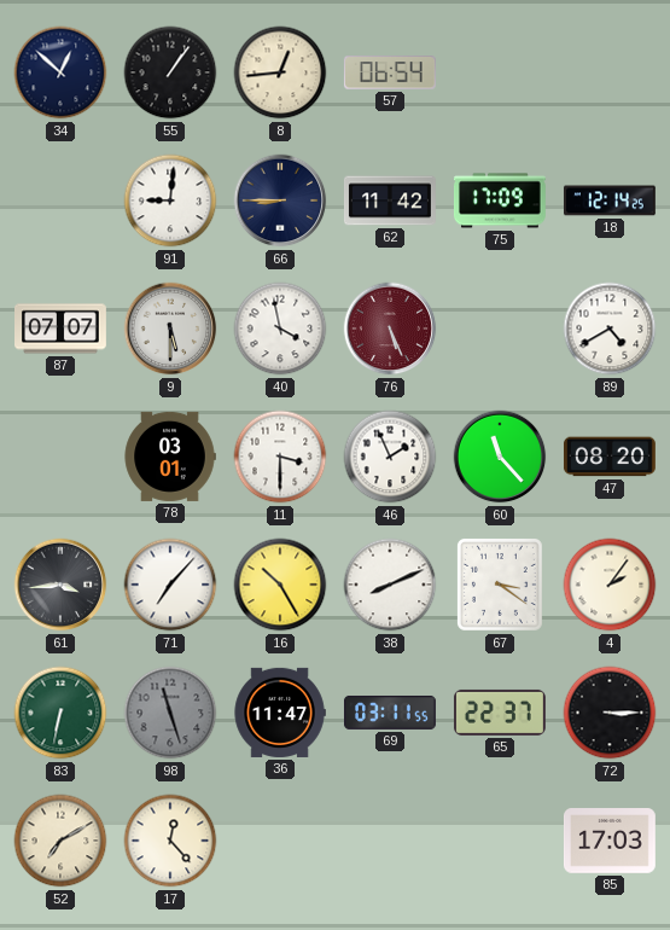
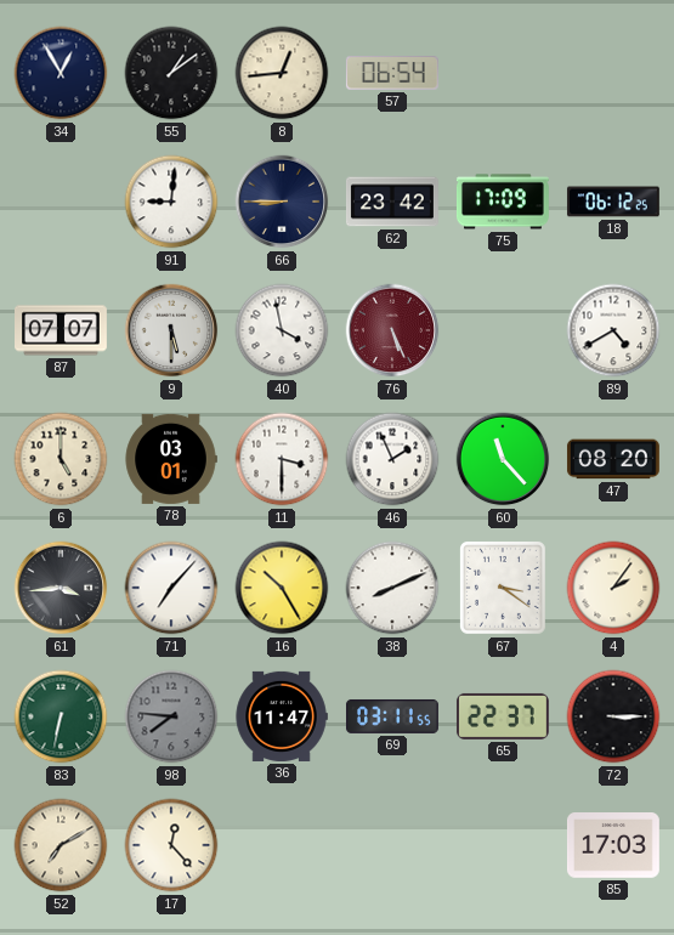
34: 12:52 -> 12:55 (61, 73)
55: 1:06 -> 1:09 (171, 73)
62: 11:42 -> 23:42 (392, 202)
18: 12:14 -> 06:12 (613, 202)
6: none -> 5:00 (61, 459)
98: 11:27 -> 7:46 (171, 716)
